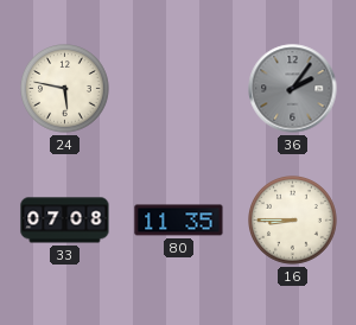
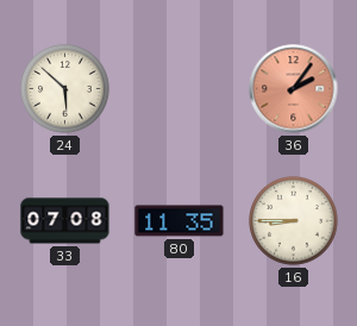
24: 5:47 -> 5:52 (65, 89)
36 dial: grey -> salmon (294, 89)
